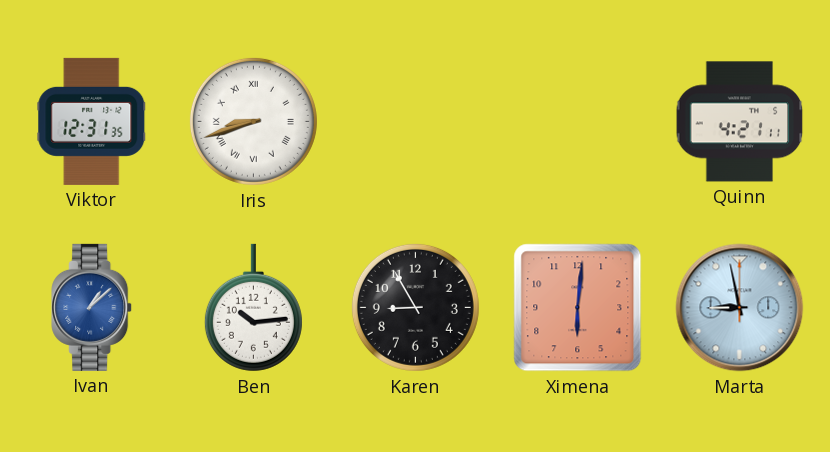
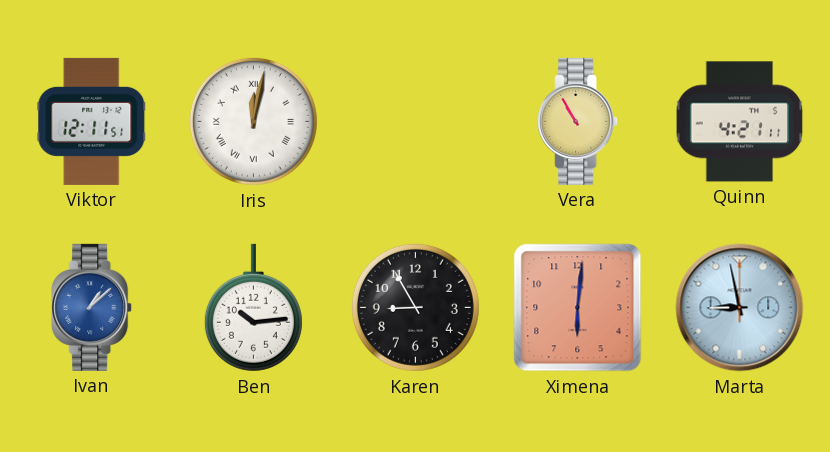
Viktor: 12:31 -> 12:11 (92, 121)
Iris: 8:42 -> 12:02 (253, 121)
Vera: none -> 10:55 (578, 121)
